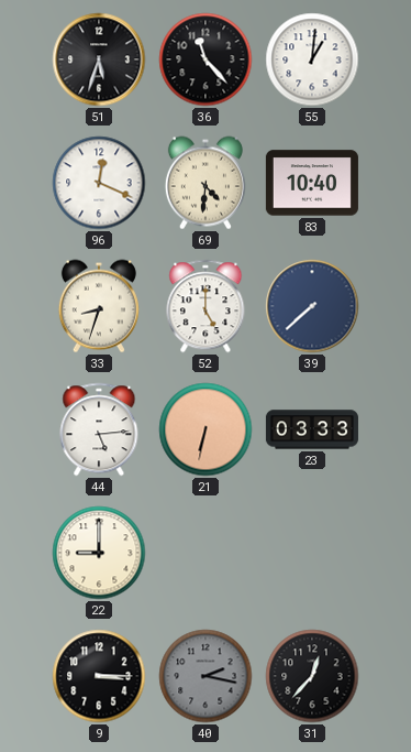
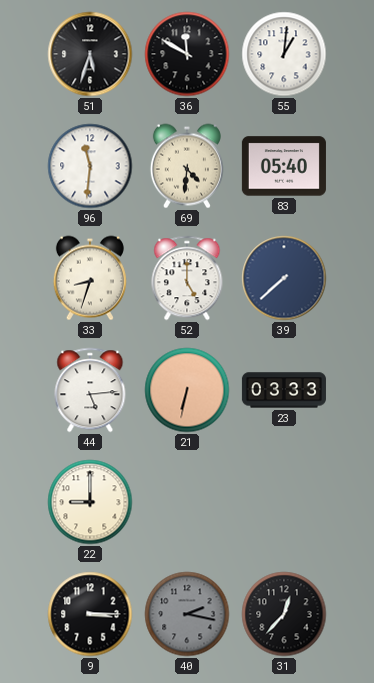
36: 11:23 -> 11:50 (187, 54)
96: 12:19 -> 11:31 (90, 166)
83: 10:40 -> 05:40 (284, 166)
